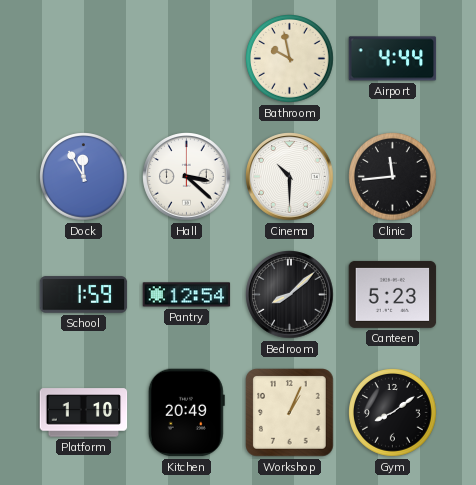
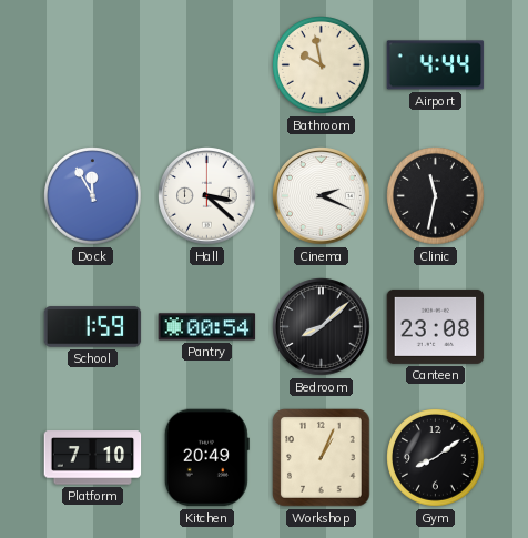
Cinema: 10:30 -> 2:19 (322, 196)
Clinic: 11:44 -> 11:32 (436, 196)
Pantry: 12:54 -> 00:54 (207, 327)
Canteen: 5:23 -> 23:08 (436, 326)
Platform: 1:10 -> 7:10 (93, 458)
